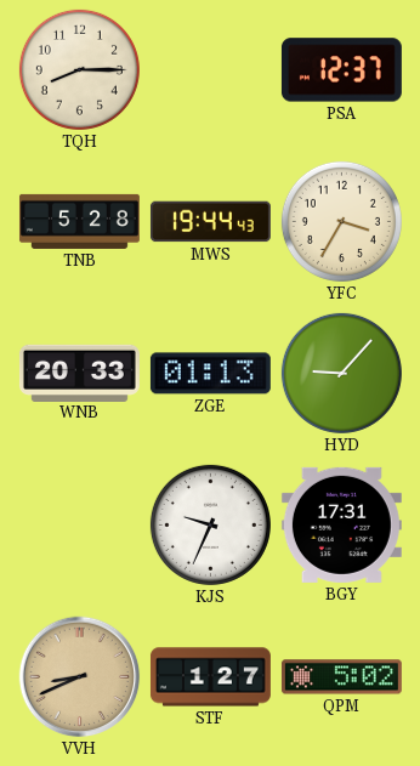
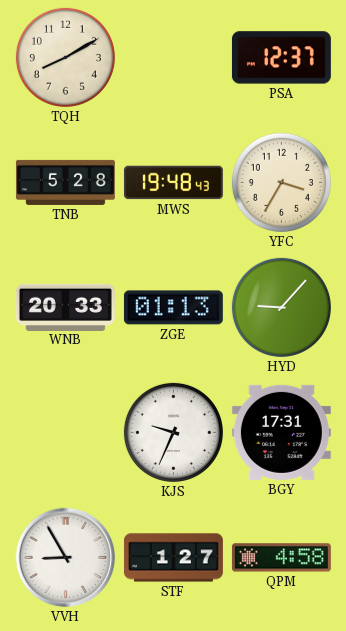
TQH: 8:15 -> 8:10 (65, 57)
MWS: 19:44 -> 19:48 (173, 183)
VVH: 8:41 -> 8:55 (66, 558)
VVH dial: champagne -> white (66, 558)
QPM: 5:02 -> 4:58 (281, 558)
